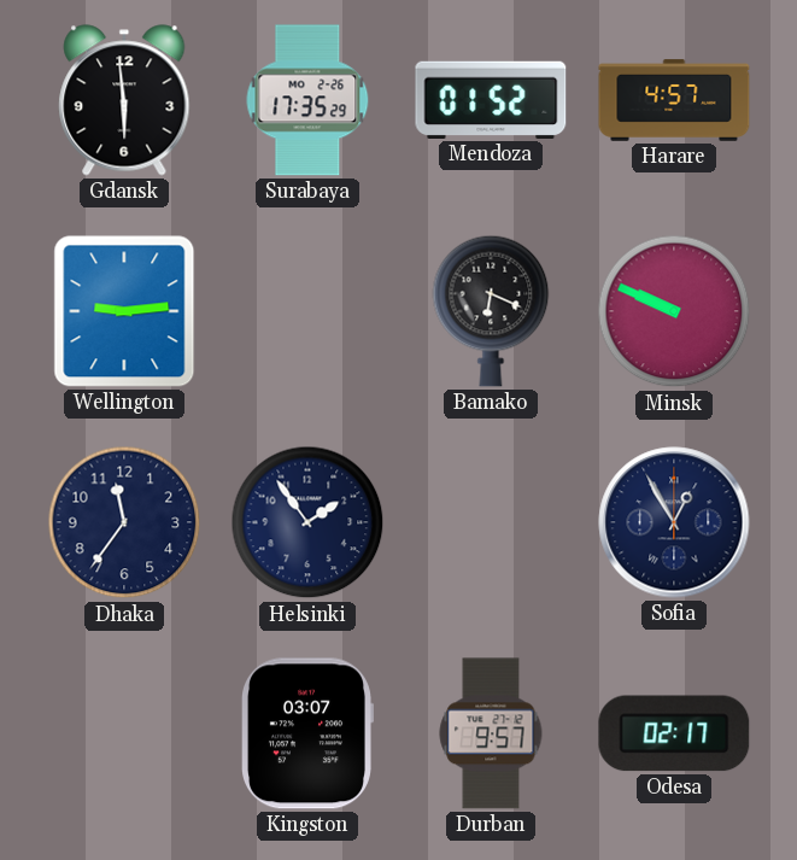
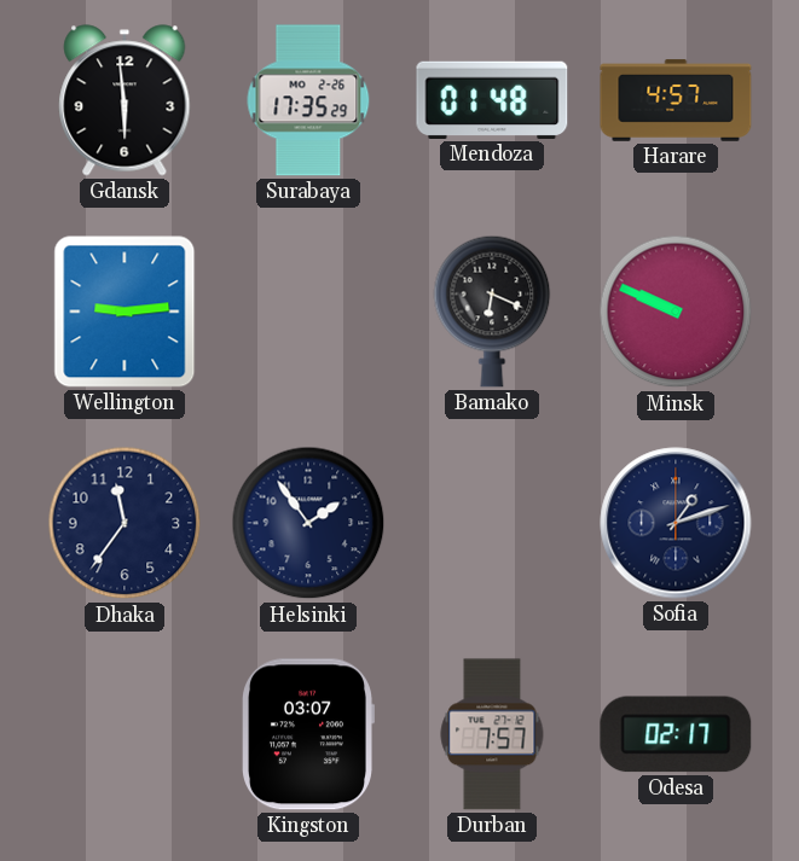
Mendoza: 01:52 -> 01:48 (492, 100)
Sofia: 12:55 -> 1:12 (676, 523)
Durban: 9:57 -> 7:57 (492, 734)
